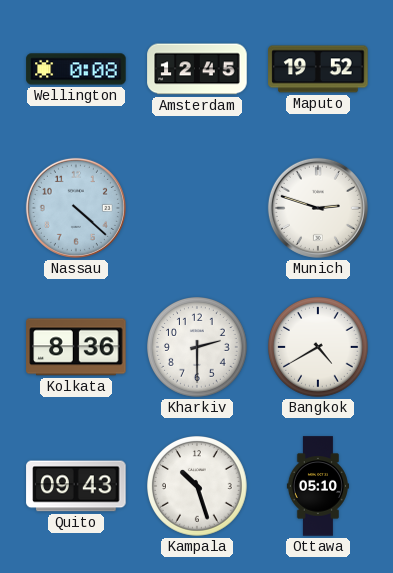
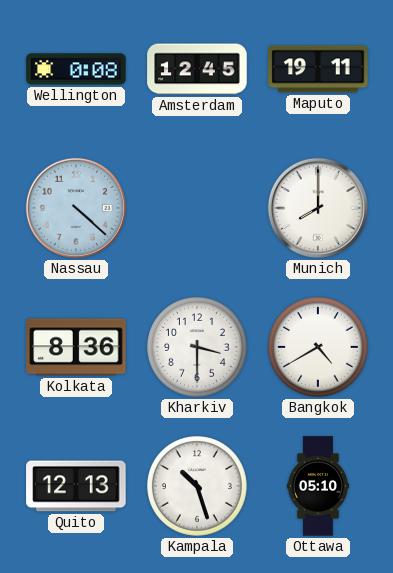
Maputo: 19:52 -> 19:11 (318, 69)
Munich: 2:48 -> 8:00 (318, 208)
Kharkiv: 2:30 -> 3:30 (198, 348)
Quito: 09:43 -> 12:13 (76, 486)
